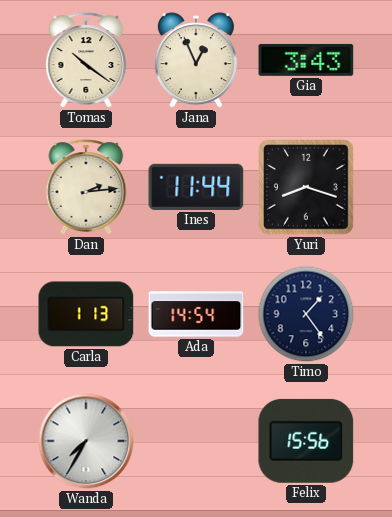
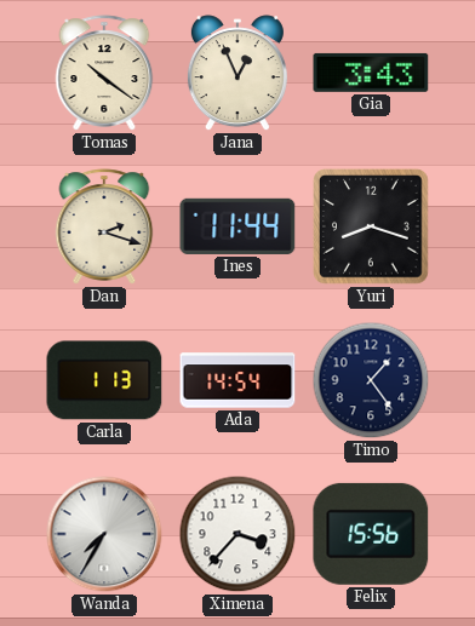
Dan: 2:14 -> 2:18 (104, 226)
Ximena: none -> 3:37 (237, 534)
